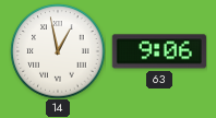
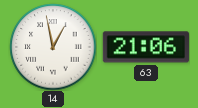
63: 9:06 -> 21:06 (146, 47)
